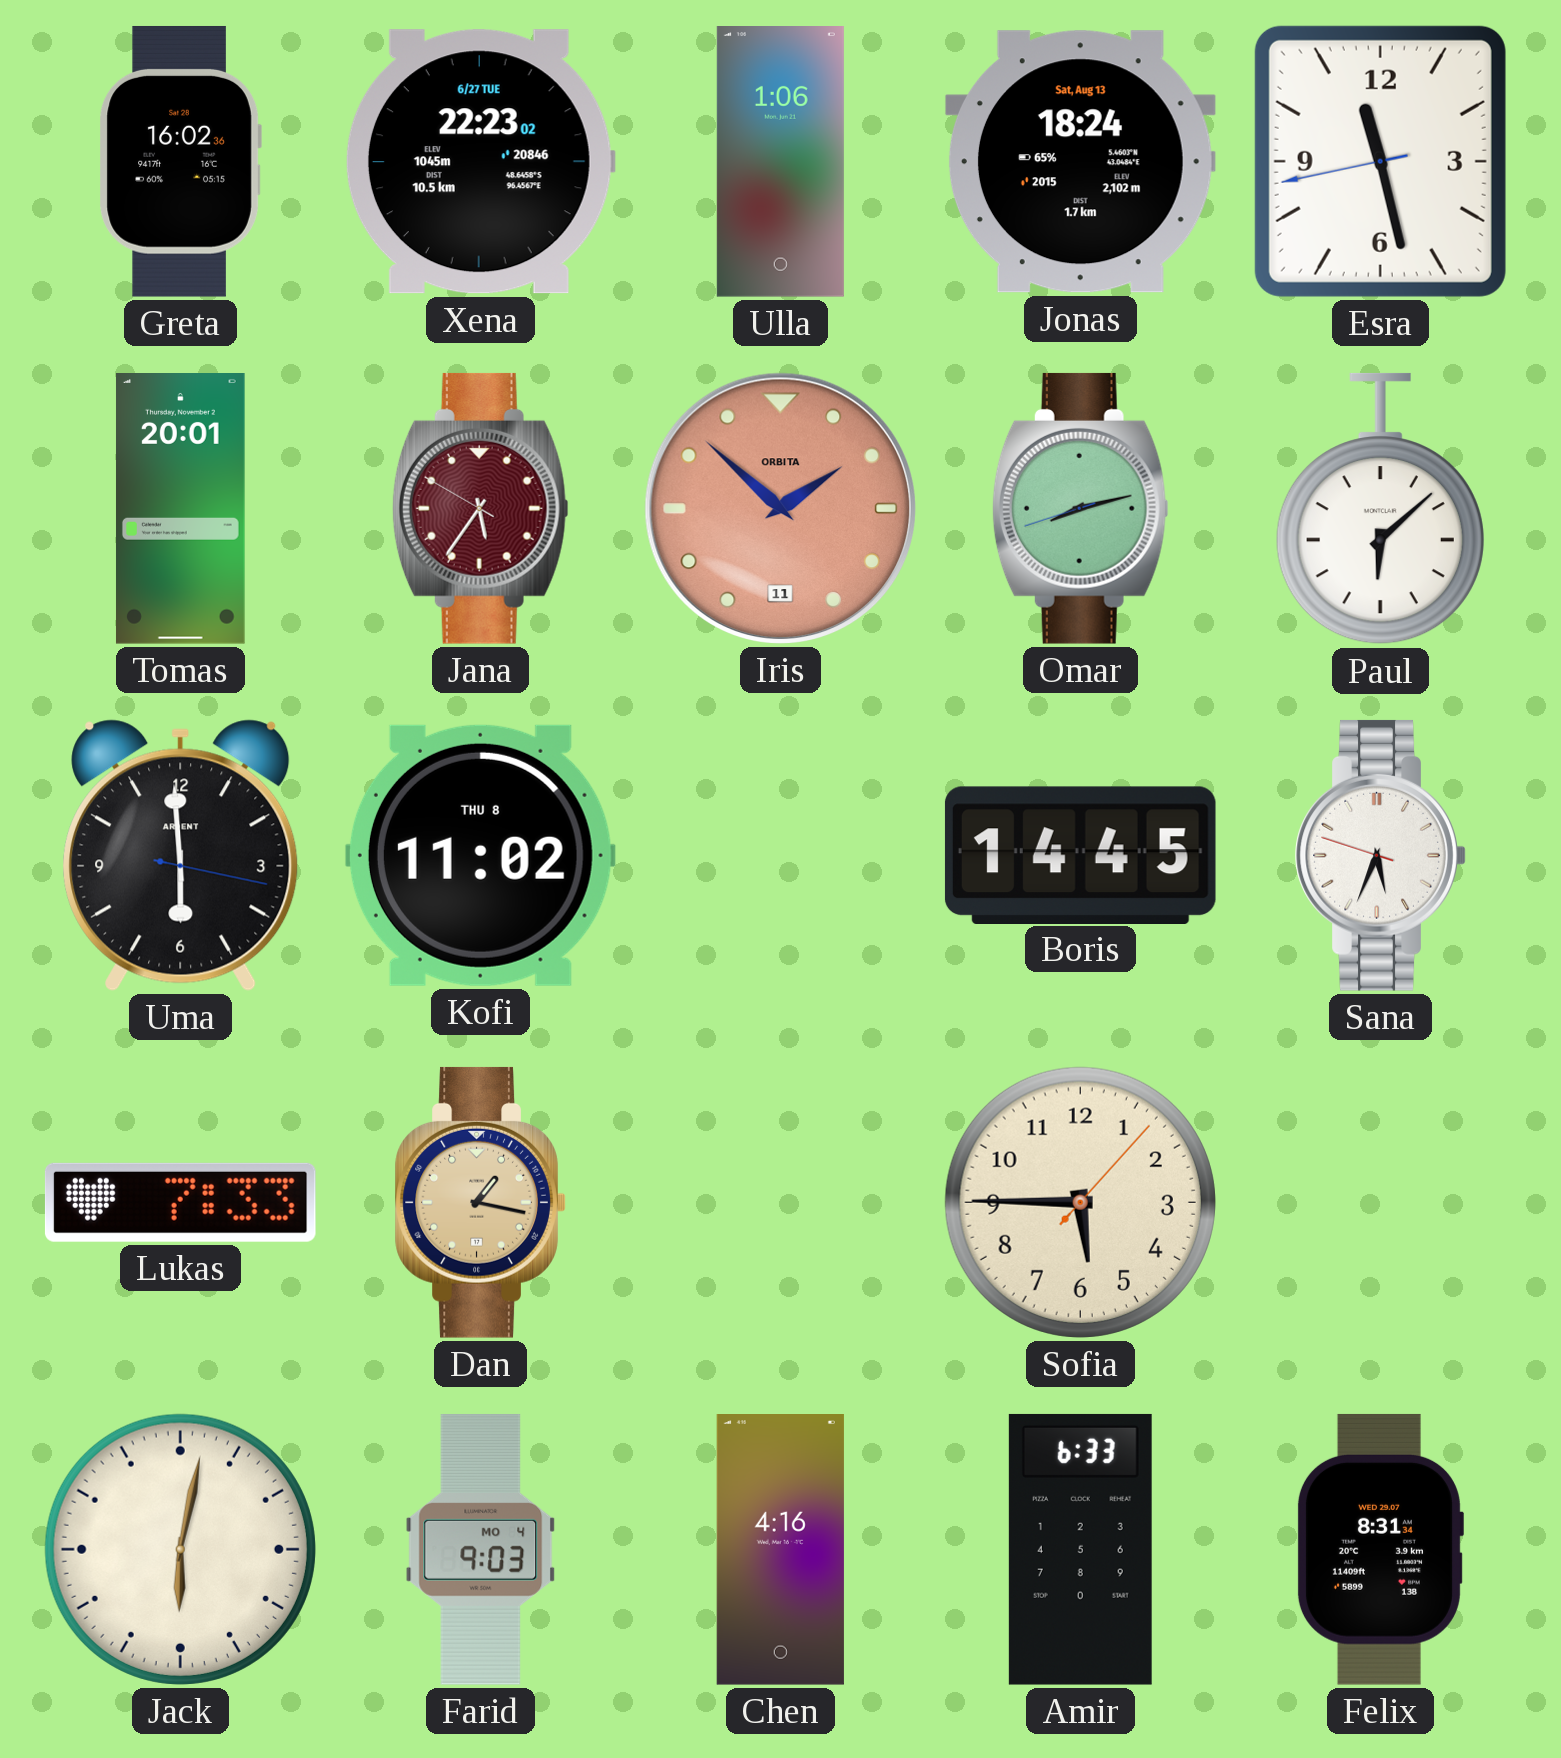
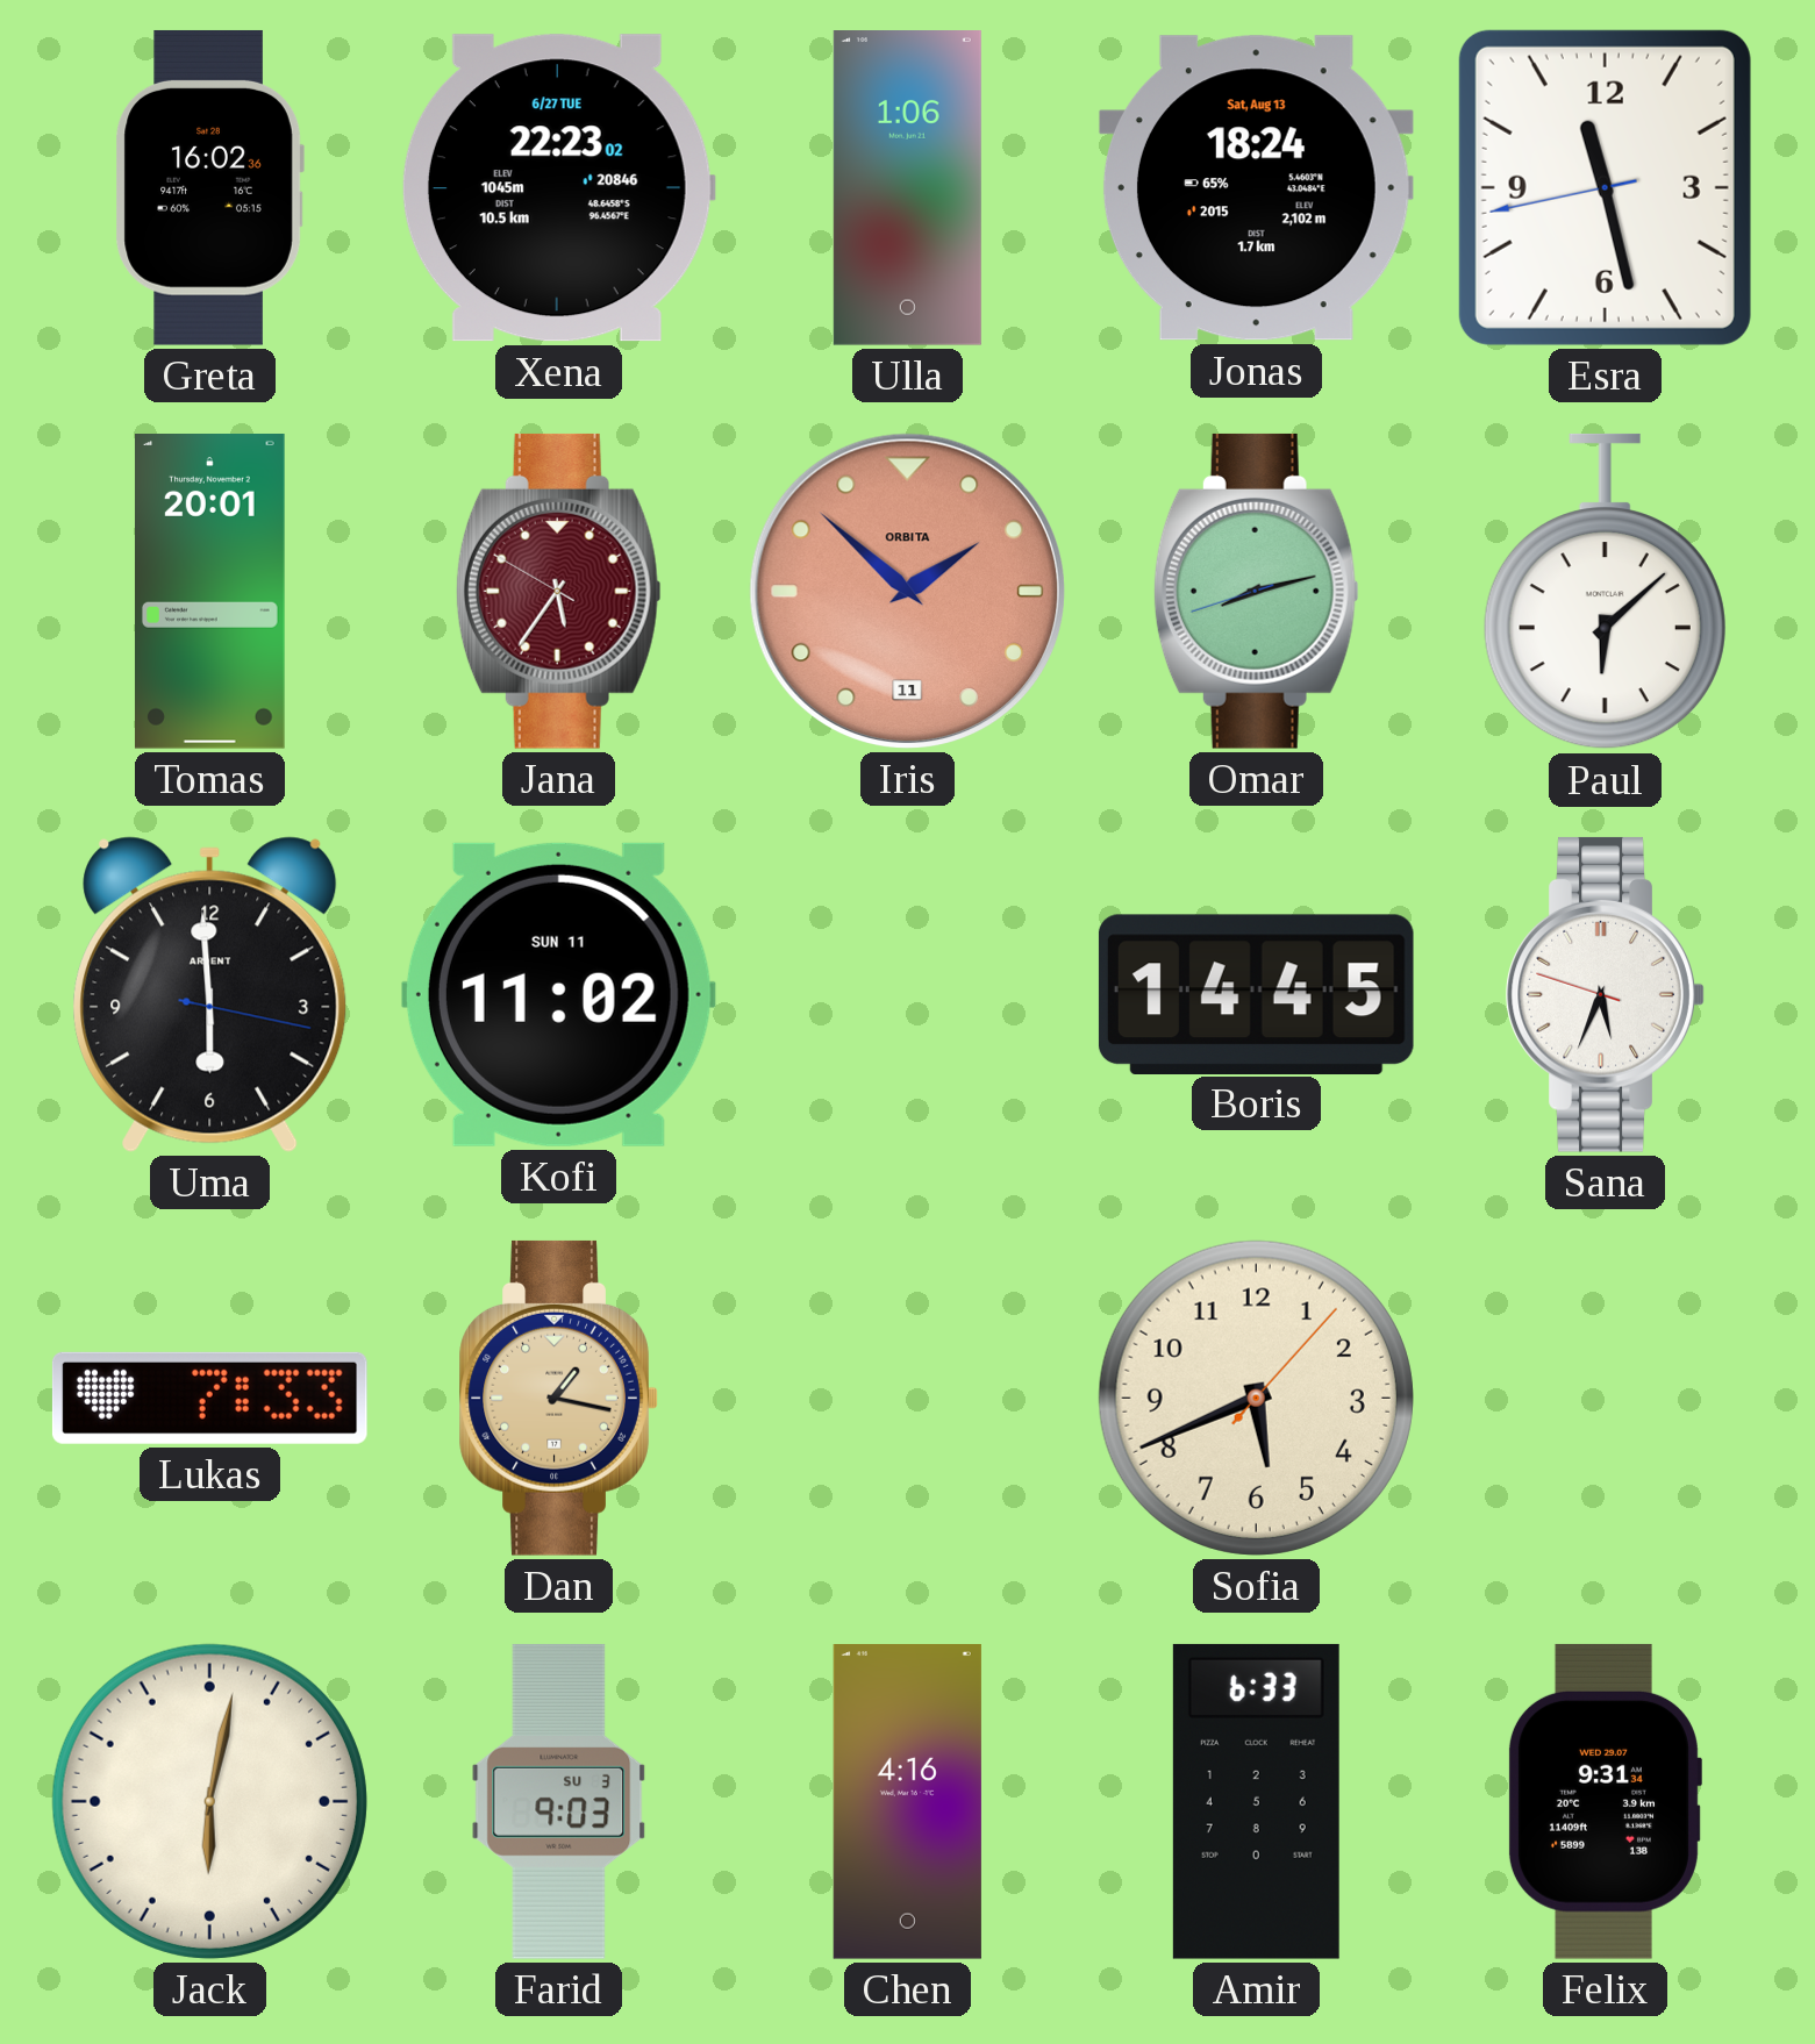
Kofi date: THU 8 -> SUN 11 (558, 994)
Sofia: 5:45 -> 5:41 (1256, 1398)
Farid date: MO 4 -> SU 3 (559, 1801)
Felix: 8:31 -> 9:31 (1605, 1801)
